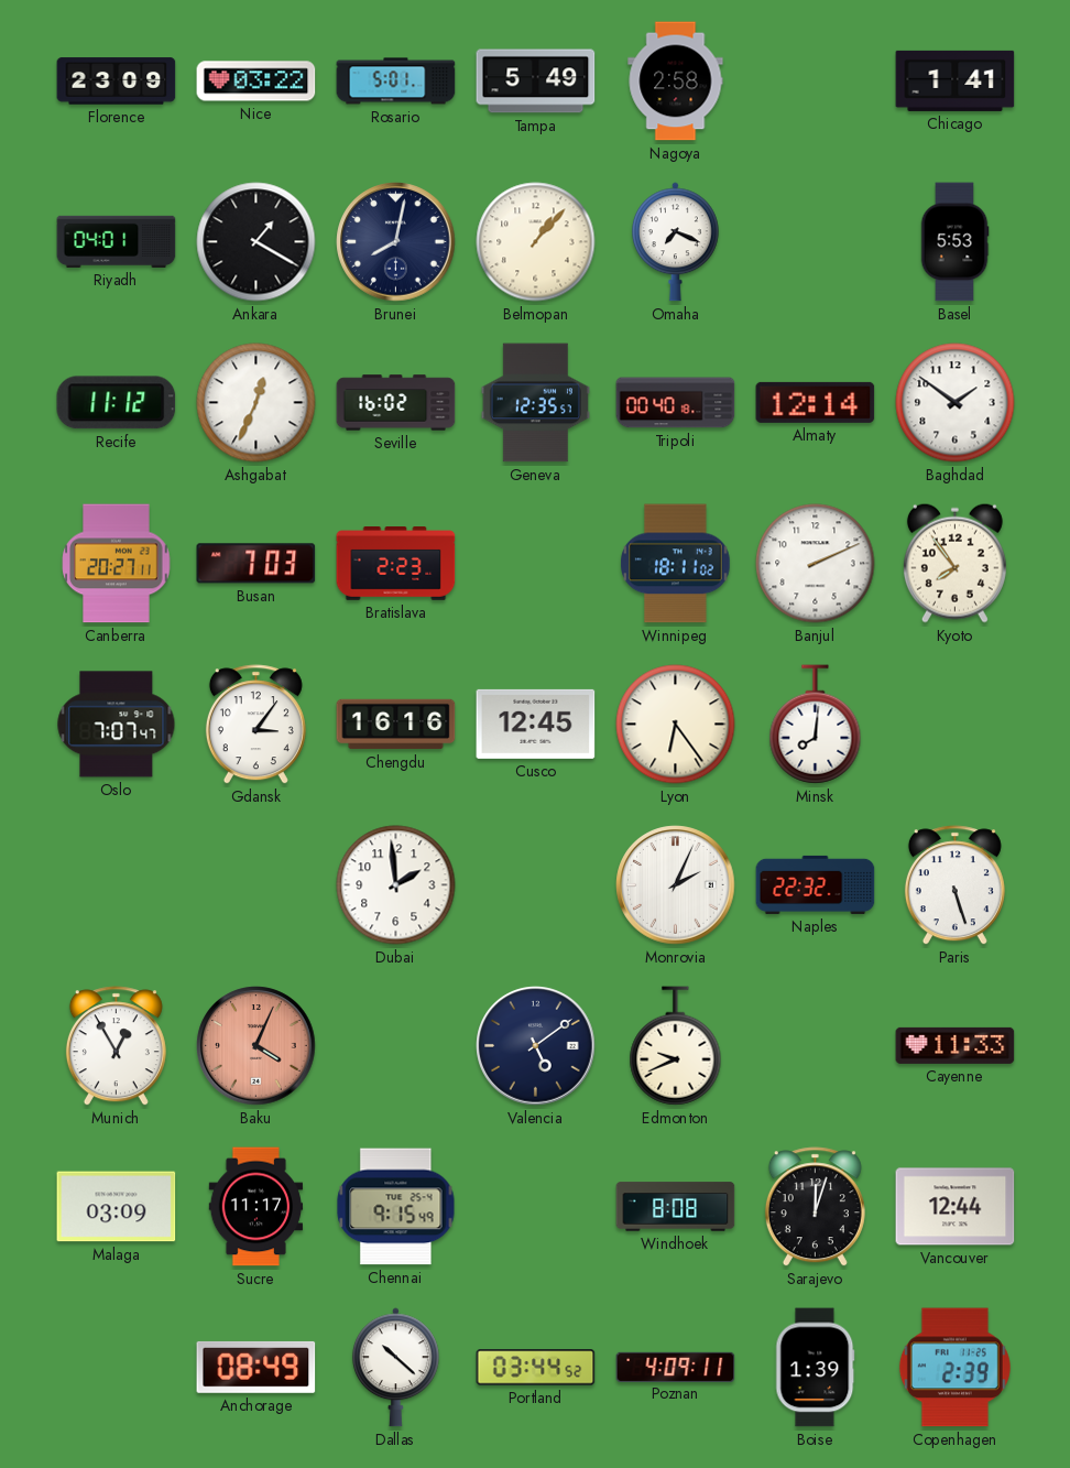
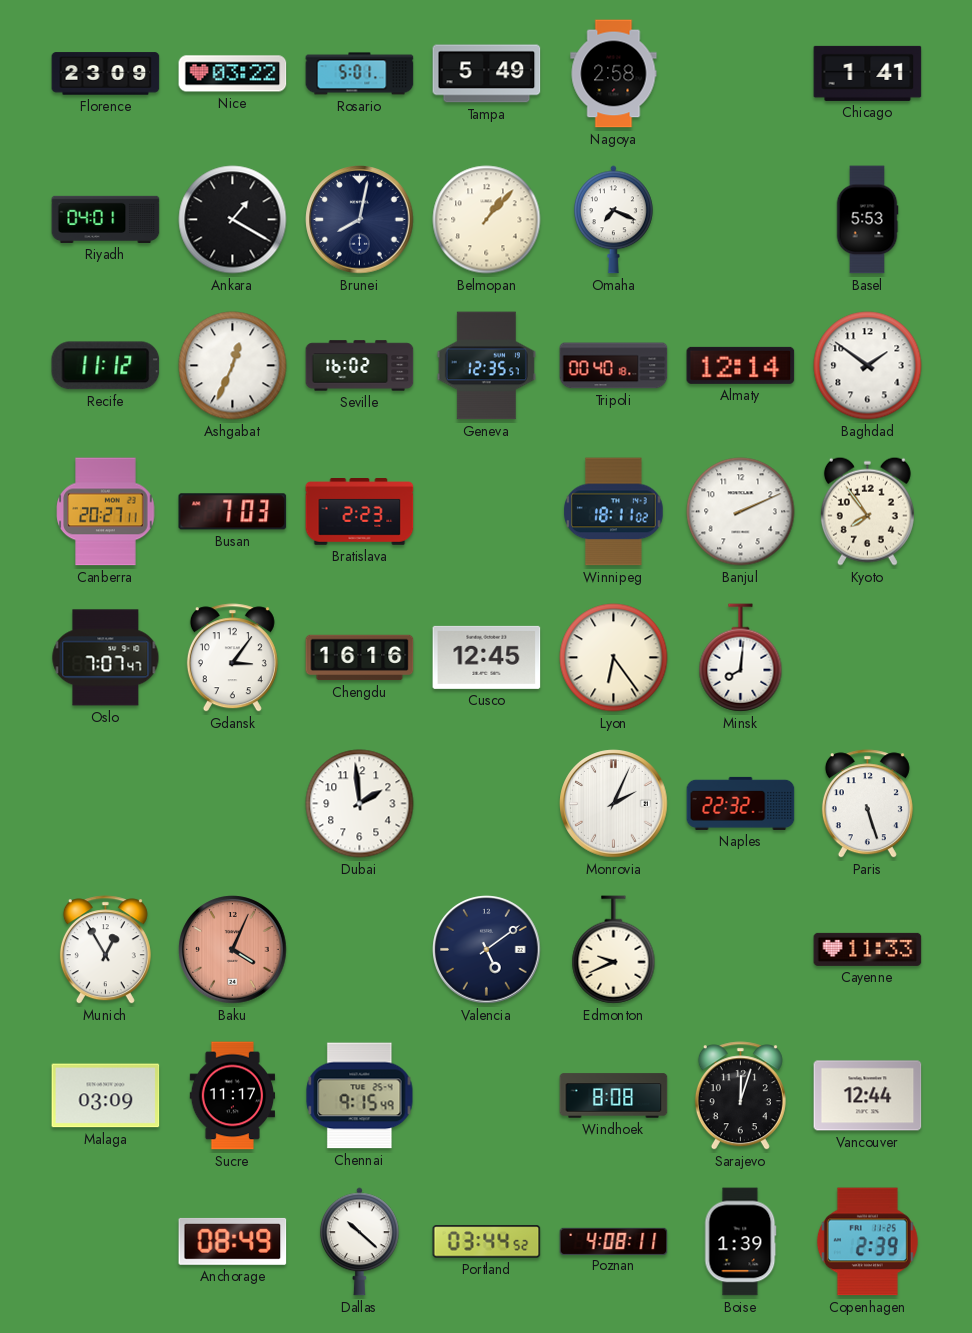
Poznan: 4:09 -> 4:08 (614, 1241)
